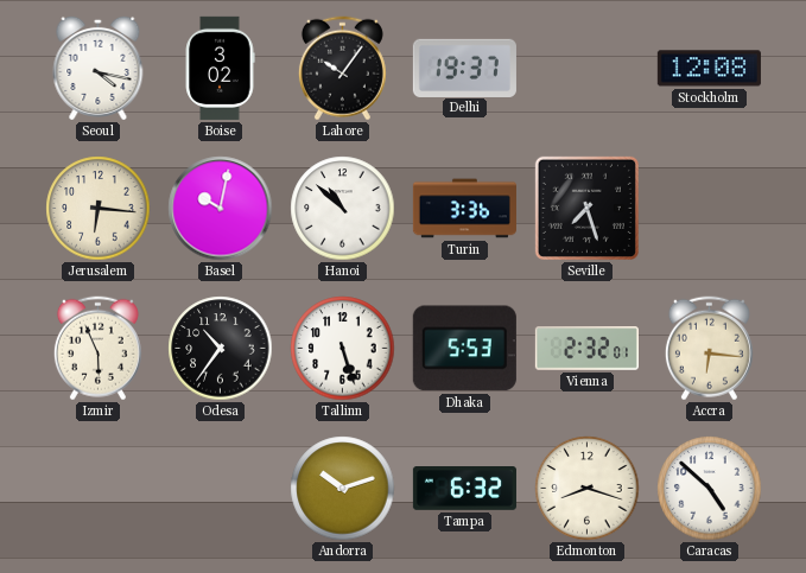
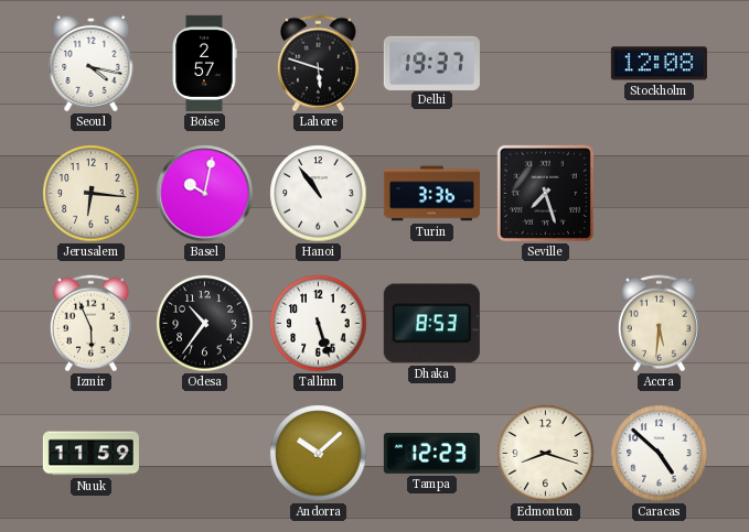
Boise: 3:02 -> 2:57 (204, 63)
Lahore: 10:06 -> 5:48 (318, 64)
Hanoi: 10:52 -> 10:54 (319, 194)
Dhaka: 5:53 -> 8:53 (431, 324)
Vienna: 2:32 -> none (586, 349)
Accra: 6:16 -> 5:31 (659, 324)
Nuuk: none -> 11:59 (90, 454)
Andorra: 10:12 -> 10:08 (319, 454)
Tampa: 6:32 -> 12:23 (431, 454)
